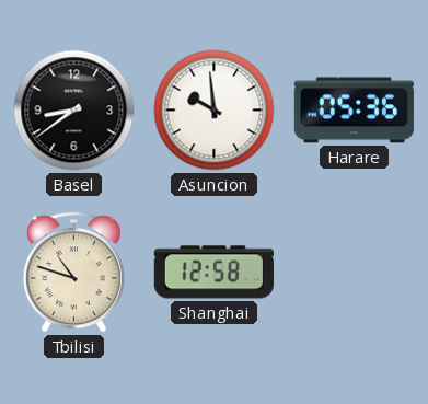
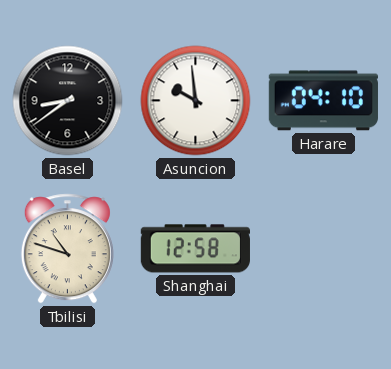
Harare: 05:36 -> 04:10 (323, 101)
